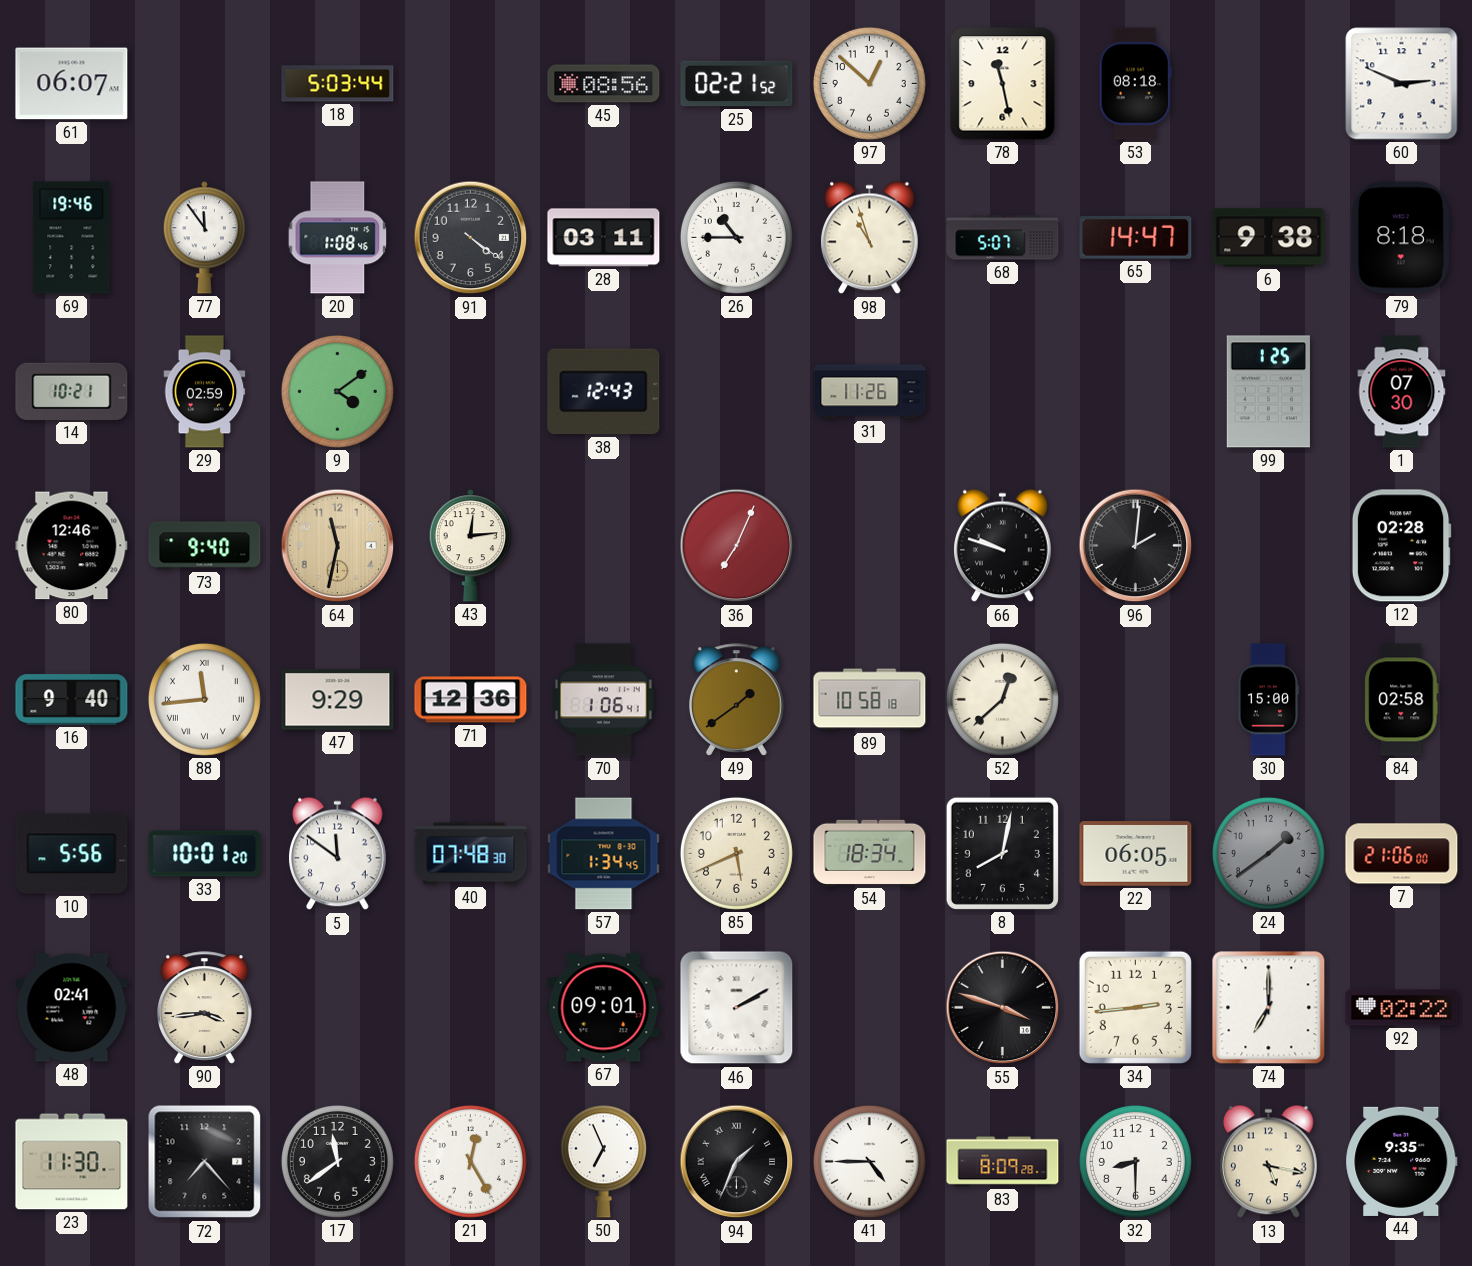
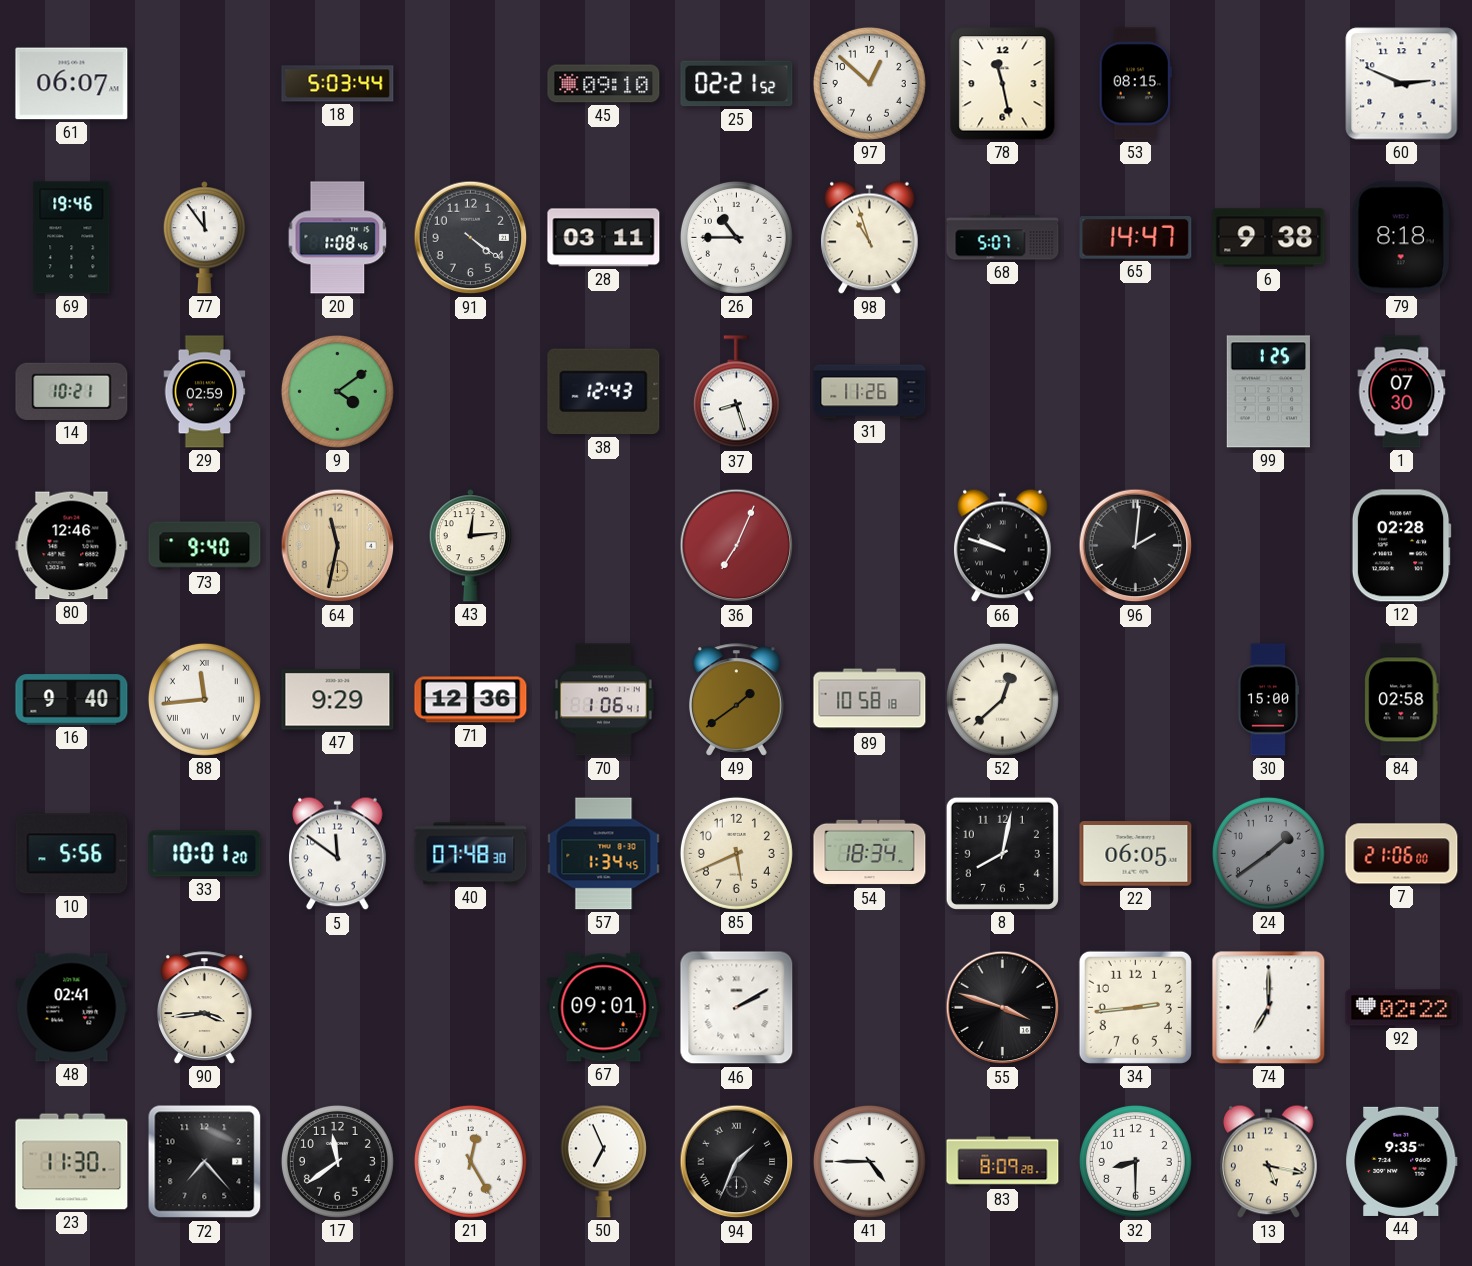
45: 08:56 -> 09:10 (604, 84)
53: 08:18 -> 08:15 (1135, 84)
37: none -> 8:27 (736, 392)
